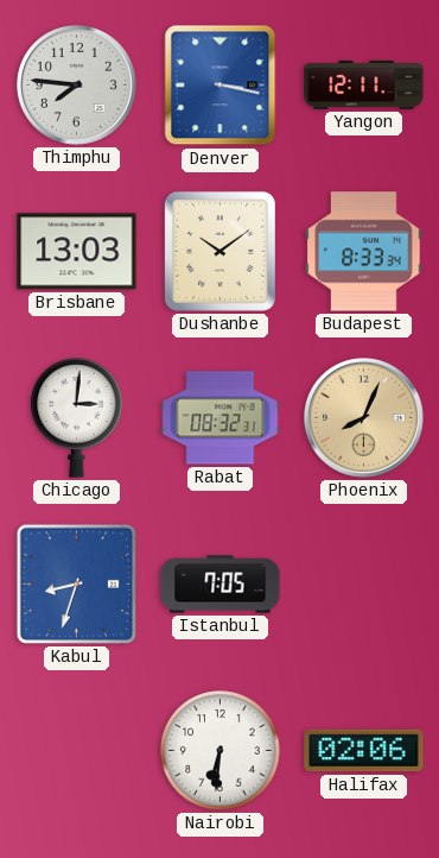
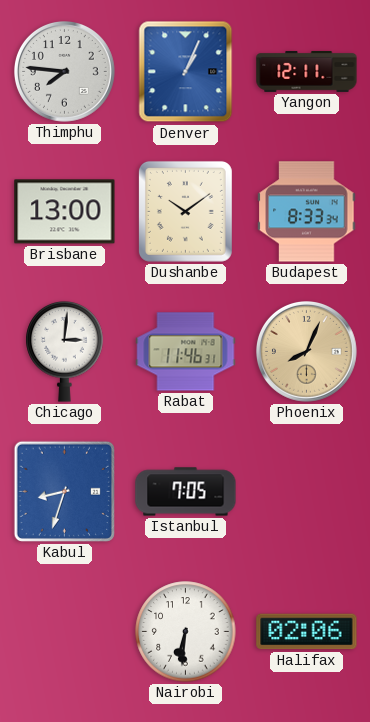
Denver: 3:17 -> 1:04 (186, 72)
Brisbane: 13:03 -> 13:00 (65, 212)
Rabat: 08:32 -> 11:46 (186, 352)
